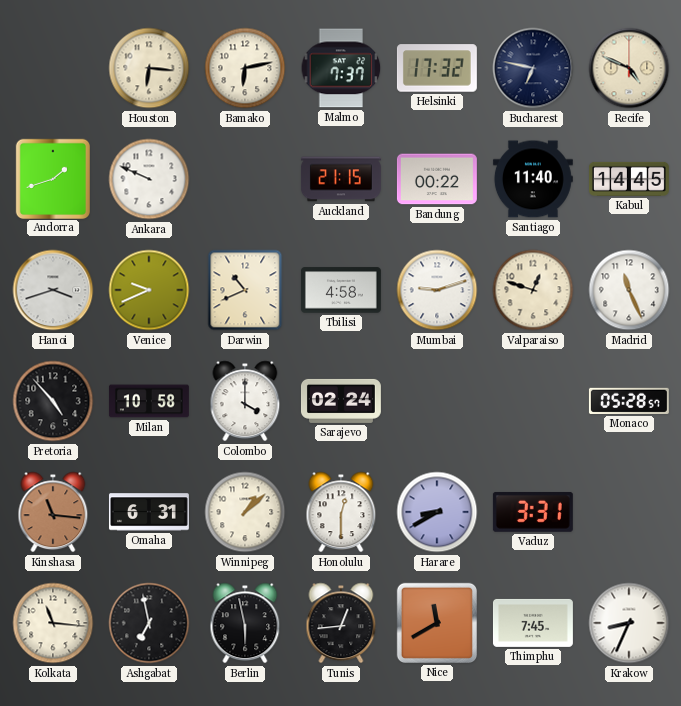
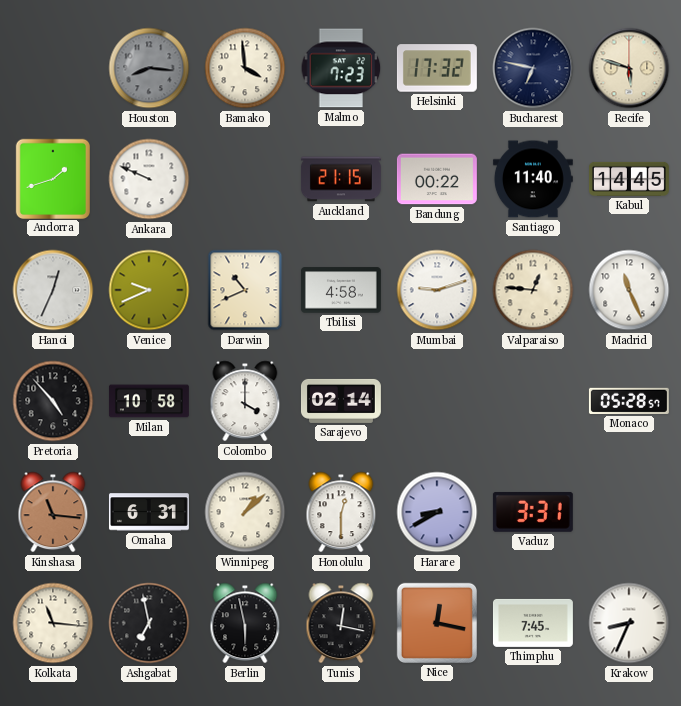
Houston: 6:16 -> 8:16 (149, 68)
Houston dial: cream -> grey (149, 68)
Bamako: 6:13 -> 3:59 (245, 68)
Malmo: 7:37 -> 7:23 (341, 68)
Recife: 4:49 -> 5:48 (629, 68)
Hanoi: 3:42 -> 12:34 (53, 290)
Valparaiso: 12:48 -> 12:46 (533, 290)
Sarajevo: 02:24 -> 02:14 (341, 401)
Tunis: 12:44 -> 12:17 (341, 623)
Nice: 11:40 -> 12:17 (437, 623)
